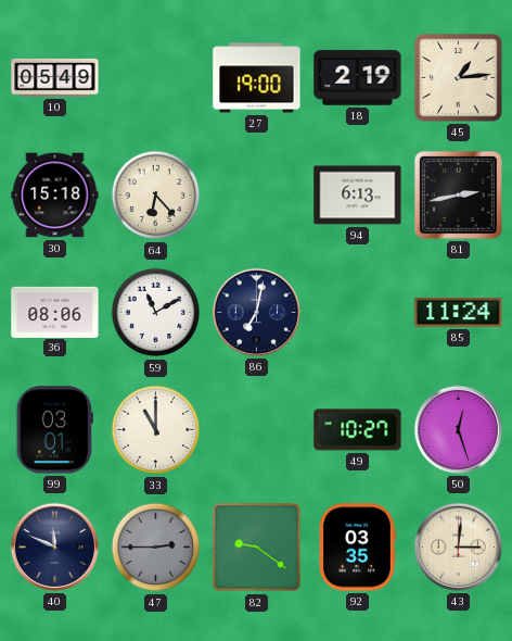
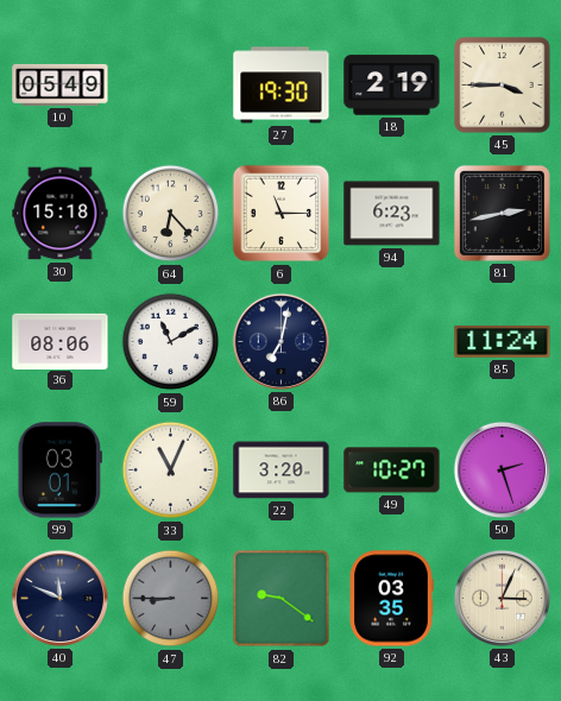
27: 19:00 -> 19:30 (282, 86)
45: 1:14 -> 3:45 (503, 86)
6: none -> 11:15 (282, 214)
94: 6:13 -> 6:23 (392, 214)
33: 11:00 -> 11:04 (171, 471)
22: none -> 3:20 (282, 471)
50: 12:27 -> 2:27 (502, 469)
47: 2:45 -> 8:45 (171, 599)
43: 3:01 -> 3:04 (502, 598)
